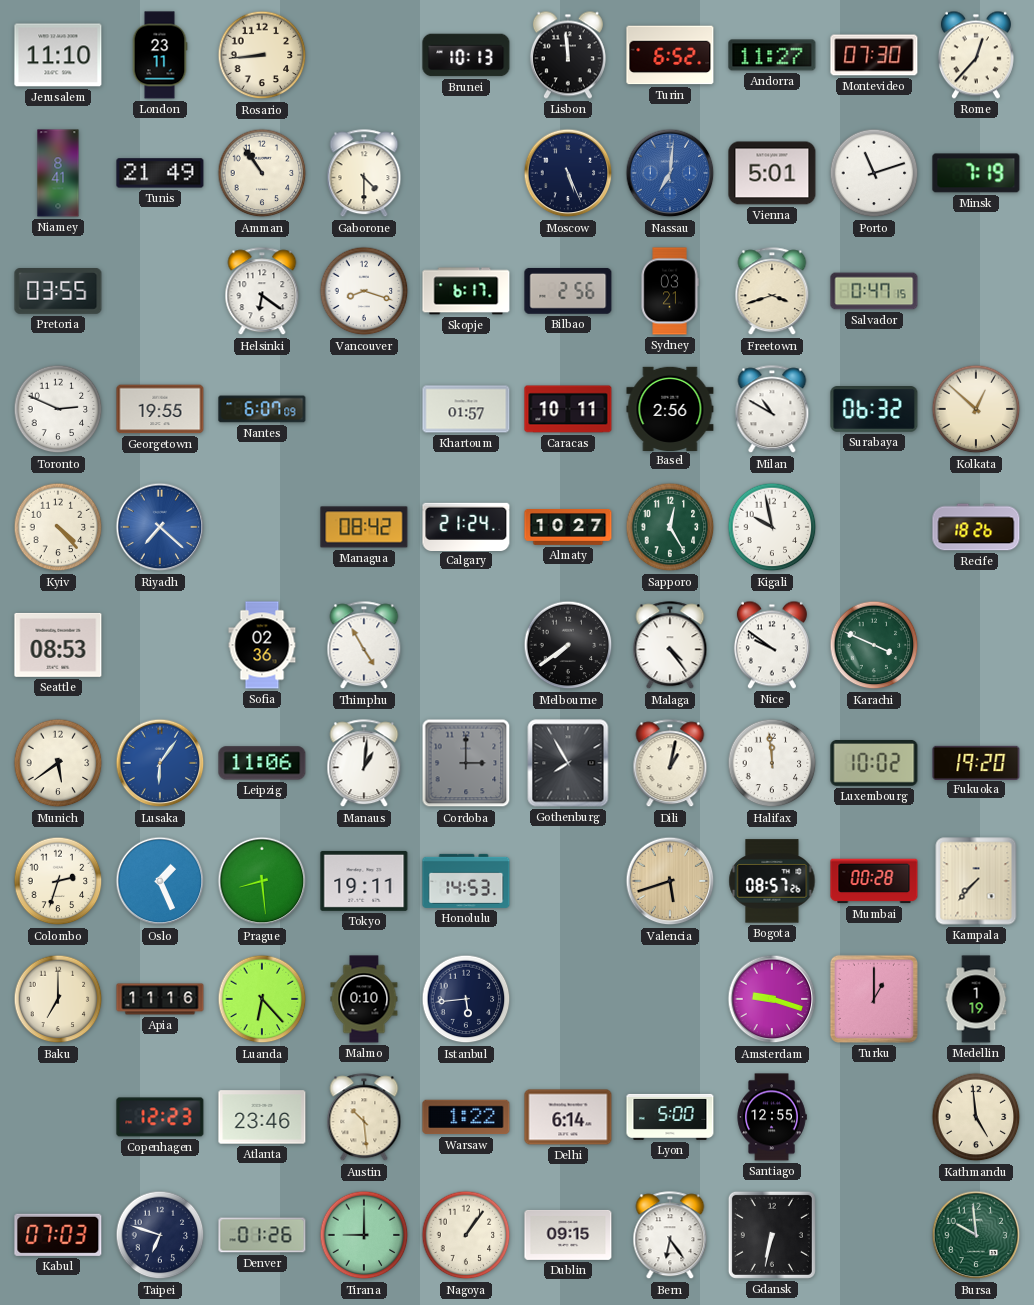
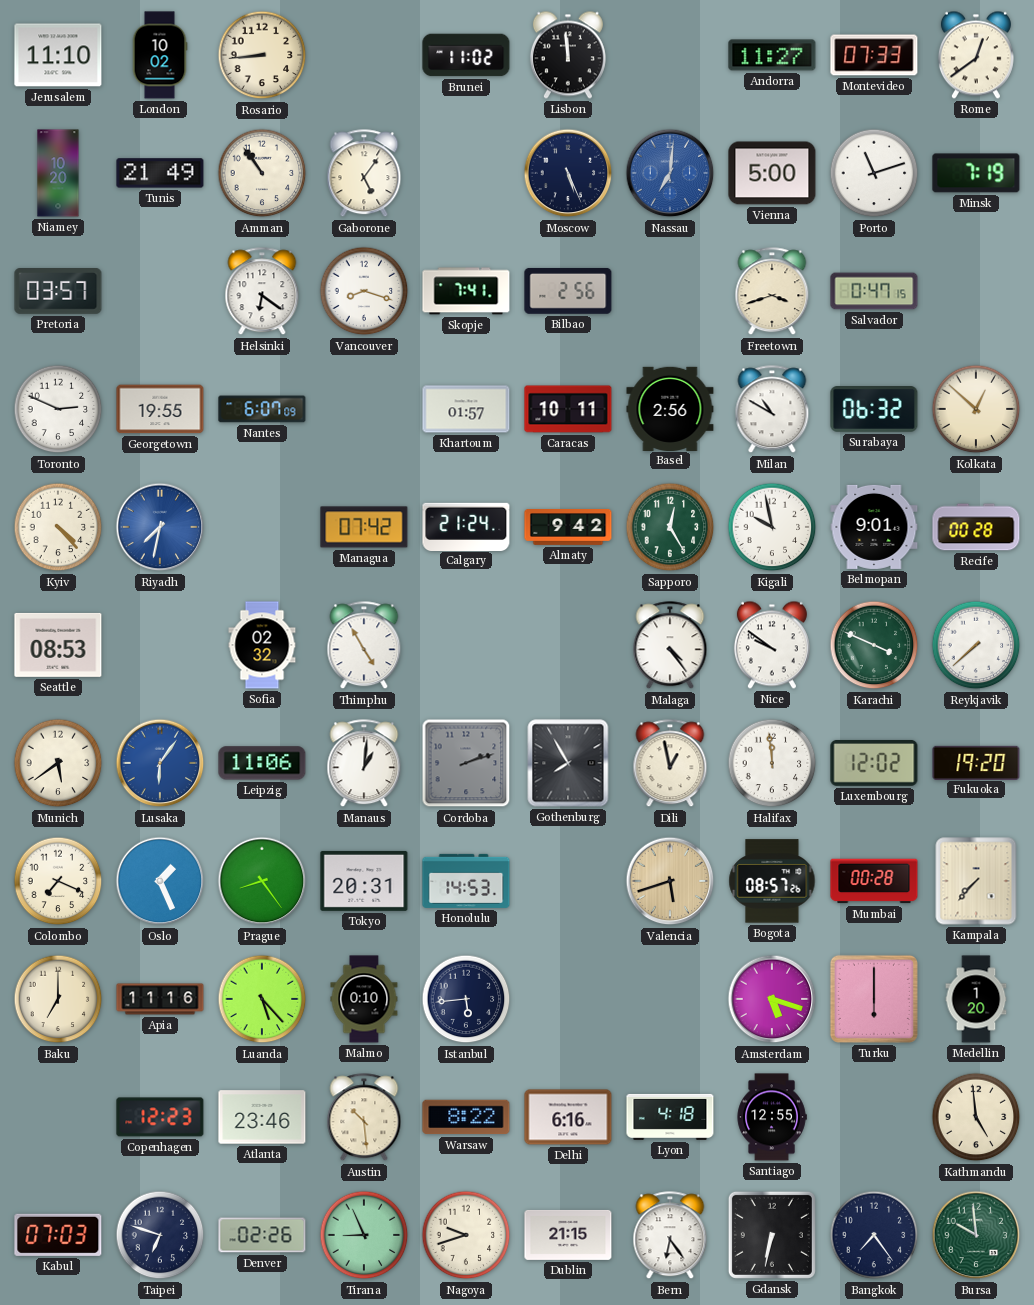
London: 23:11 -> 10:02 (160, 55)
Brunei: 10:13 -> 11:02 (466, 55)
Turin: 6:52 -> none (670, 55)
Montevideo: 07:30 -> 07:33 (874, 55)
Rome: 12:37 -> 12:39 (976, 55)
Niamey: 8:41 -> 10:20 (58, 173)
Gaborone: 4:30 -> 5:06 (364, 174)
Vienna: 5:01 -> 5:00 (772, 173)
Pretoria: 03:55 -> 03:57 (58, 292)
Skopje: 6:17 -> 7:41 (466, 291)
Sydney: 03:21 -> none (670, 291)
Riyadh: 7:22 -> 7:32 (160, 527)
Managua: 08:42 -> 07:42 (364, 527)
Almaty: 10:27 -> 9:42 (568, 528)
Belmopan: none -> 9:01 (874, 527)
Recife: 18:26 -> 00:28 (976, 527)
Sofia: 02:36 -> 02:32 (262, 645)
Melbourne: 7:39 -> none (568, 645)
Reykjavik: none -> 7:38 (976, 645)
Cordoba: 3:00 -> 2:12 (466, 763)
Dili: 1:02 -> 12:58 (670, 764)
Luxembourg: 10:02 -> 12:02 (874, 763)
Colombo: 2:33 -> 7:19 (58, 881)
Prague: 8:29 -> 8:24 (262, 881)
Tokyo: 19:11 -> 20:31 (364, 881)
Luanda: 6:23 -> 5:23 (262, 999)
Amsterdam: 9:18 -> 5:18 (772, 999)
Turku: 1:00 -> 6:00 (874, 999)
Medellin: 1:19 -> 1:20 (976, 999)
Warsaw: 1:22 -> 8:22 (466, 1117)
Delhi: 6:14 -> 6:16 (568, 1117)
Lyon: 5:00 -> 4:18 (670, 1117)
Denver: 01:26 -> 02:26 (262, 1235)
Tirana: 9:00 -> 8:56 (364, 1235)
Nagoya: 1:06 -> 9:42 (466, 1235)
Dublin: 09:15 -> 21:15 (568, 1235)
Bangkok: none -> 7:24 (874, 1235)
